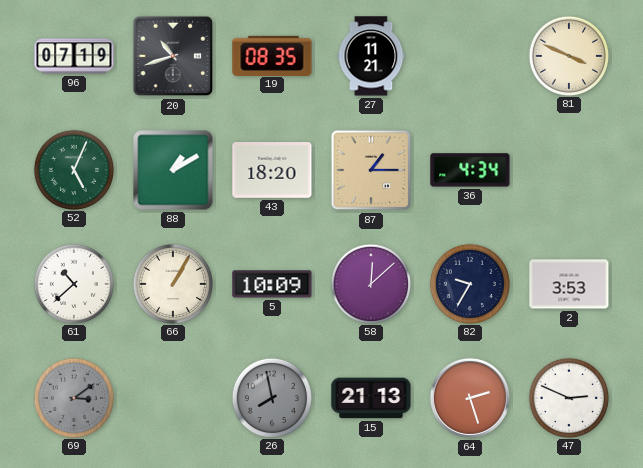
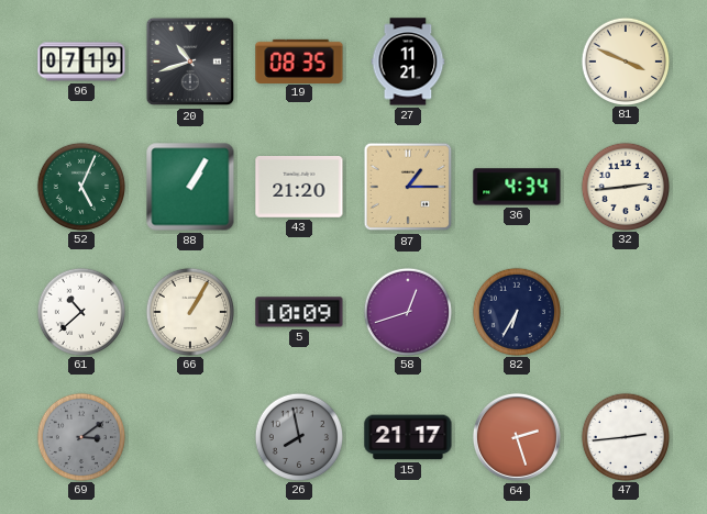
88: 1:10 -> 1:05 (190, 187)
43: 18:20 -> 21:20 (299, 188)
32: none -> 2:44 (625, 186)
58: 12:08 -> 12:42 (407, 311)
82: 9:35 -> 6:35 (516, 311)
2: 3:53 -> none (569, 284)
15: 21:13 -> 21:17 (408, 437)
47: 2:49 -> 2:44 (625, 436)
